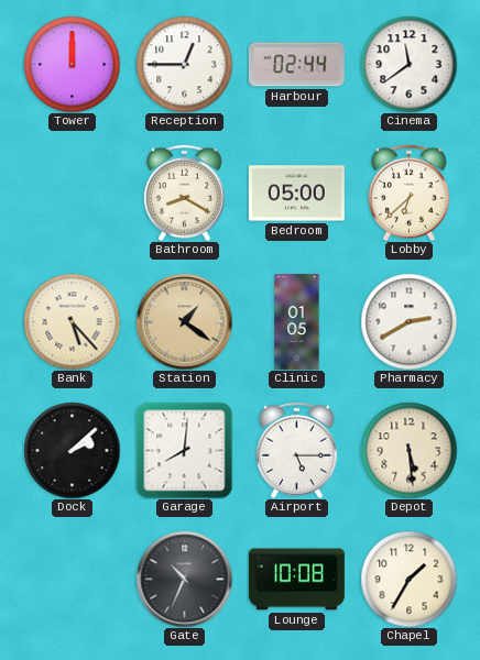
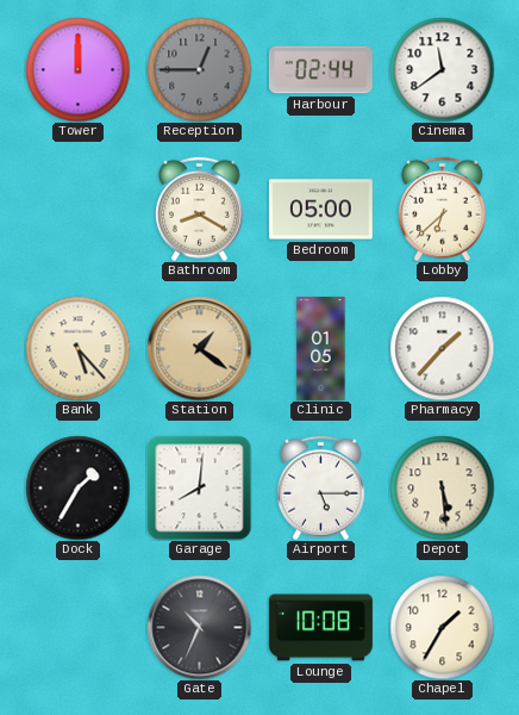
Reception dial: white -> grey (199, 69)
Pharmacy: 2:40 -> 1:37 (442, 348)
Dock: 2:08 -> 1:35 (77, 487)
